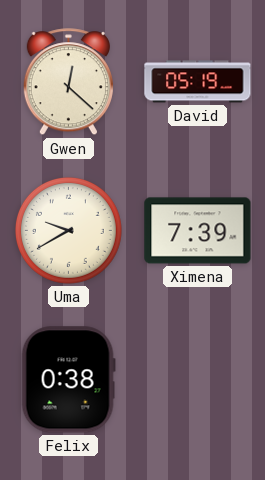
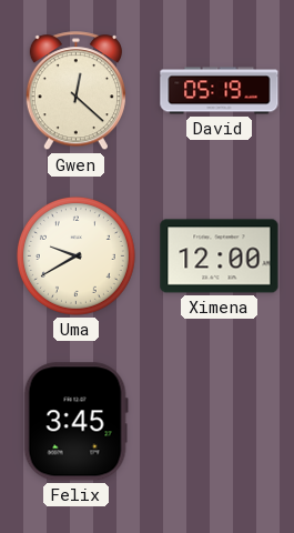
Ximena: 7:39 -> 12:00 (220, 257)
Felix: 0:38 -> 3:45 (75, 422)
